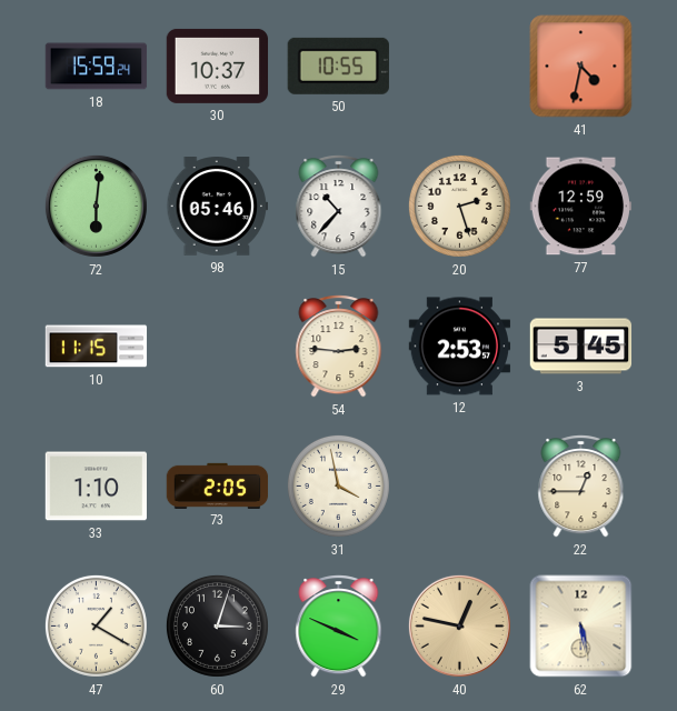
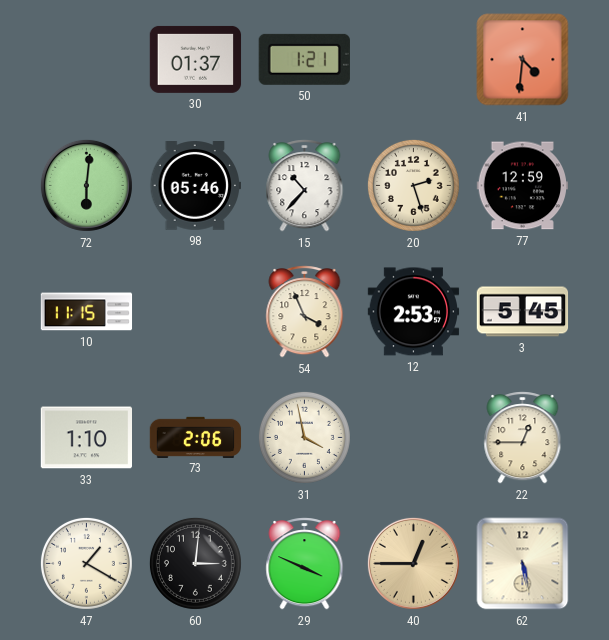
18: 15:59 -> none (97, 67)
30: 10:37 -> 01:37 (196, 59)
50: 10:55 -> 1:21 (304, 59)
41: 4:32 -> 4:31 (523, 60)
54: 2:46 -> 3:56 (305, 312)
73: 2:05 -> 2:06 (196, 437)
60: 3:03 -> 3:01 (195, 563)
40: 12:47 -> 12:45 (413, 563)
